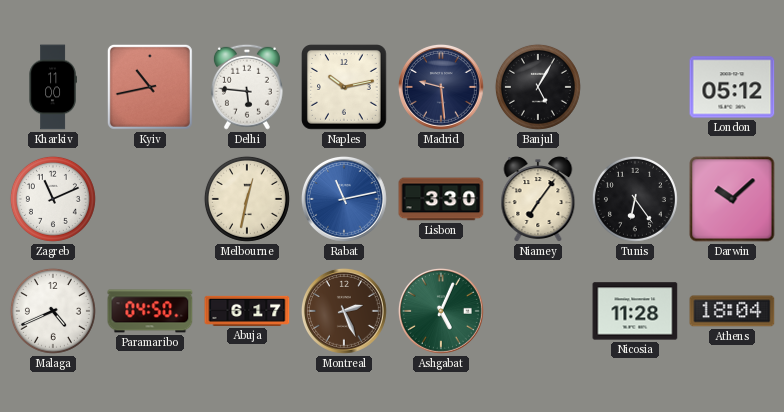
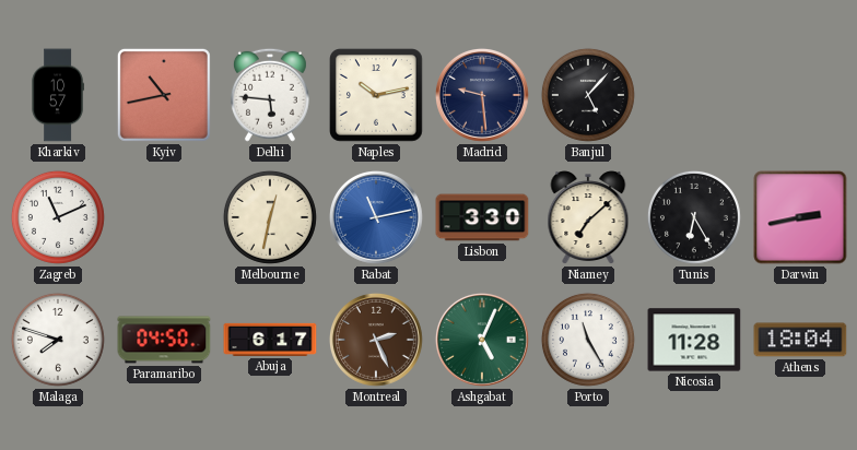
Kharkiv: 11:00 -> 10:57 (58, 95)
Banjul: 5:05 -> 5:07 (588, 95)
London: 05:12 -> none (732, 87)
Niamey: 7:06 -> 7:08 (588, 217)
Tunis: 6:24 -> 6:25 (694, 217)
Darwin: 10:08 -> 2:43 (800, 217)
Malaga: 4:41 -> 7:48 (58, 340)
Porto: none -> 11:25 (588, 340)
